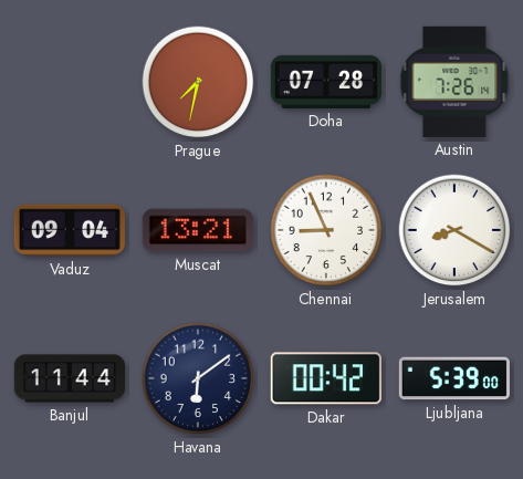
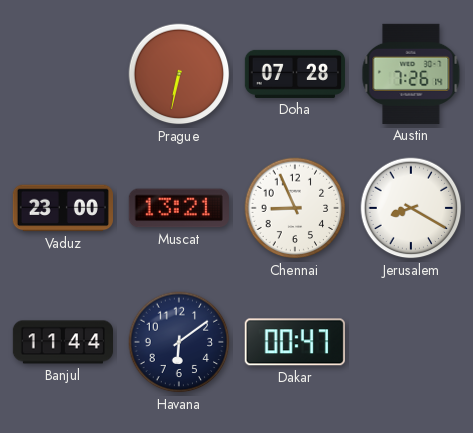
Prague: 7:32 -> 6:32 (179, 74)
Vaduz: 09:04 -> 23:00 (63, 208)
Dakar: 00:42 -> 00:47 (295, 342)
Ljubljana: 5:39 -> none (454, 378)
